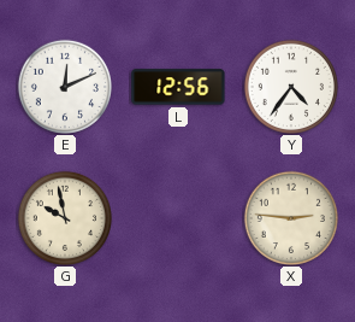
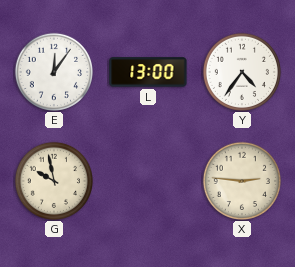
E: 12:11 -> 12:06 (53, 71)
L: 12:56 -> 13:00 (148, 72)
